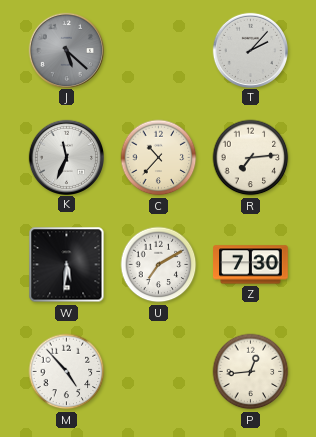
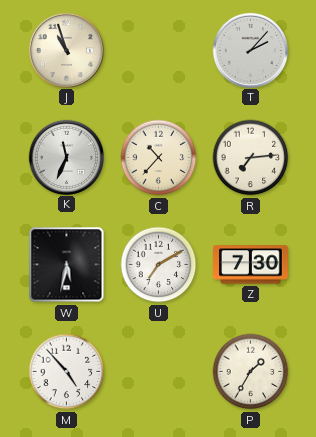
J: 5:22 -> 10:57 (66, 50)
J dial: grey -> cream (66, 50)
W: 5:31 -> 5:32 (67, 265)
P: 12:44 -> 1:35 (251, 372)
